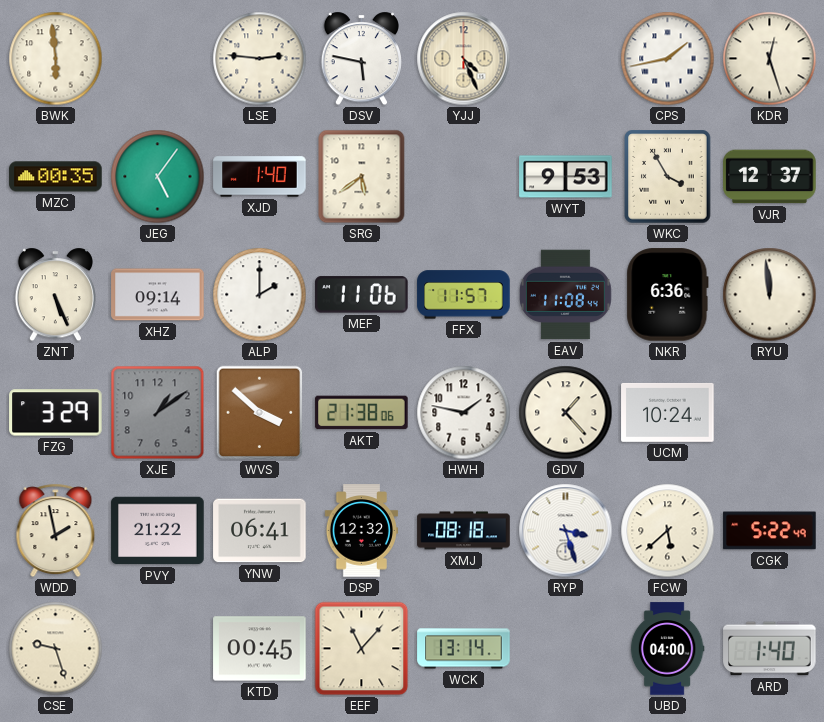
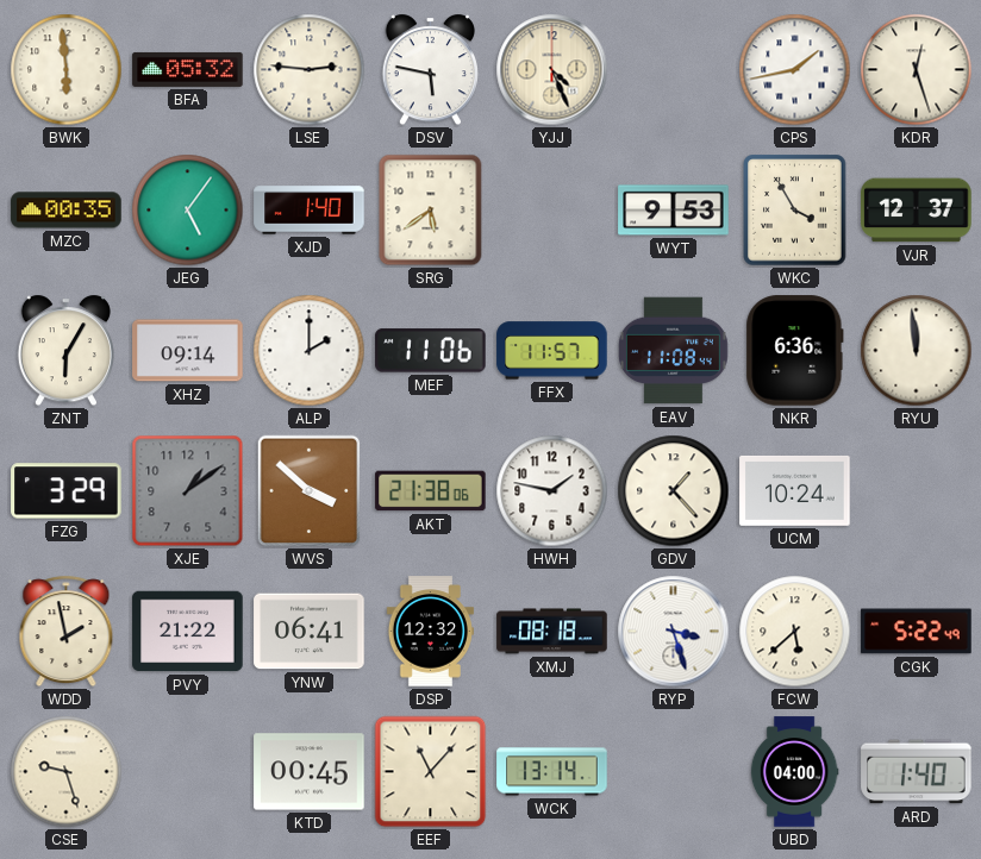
BFA: none -> 05:32 (188, 69)
ZNT: 5:26 -> 6:05 (65, 351)
